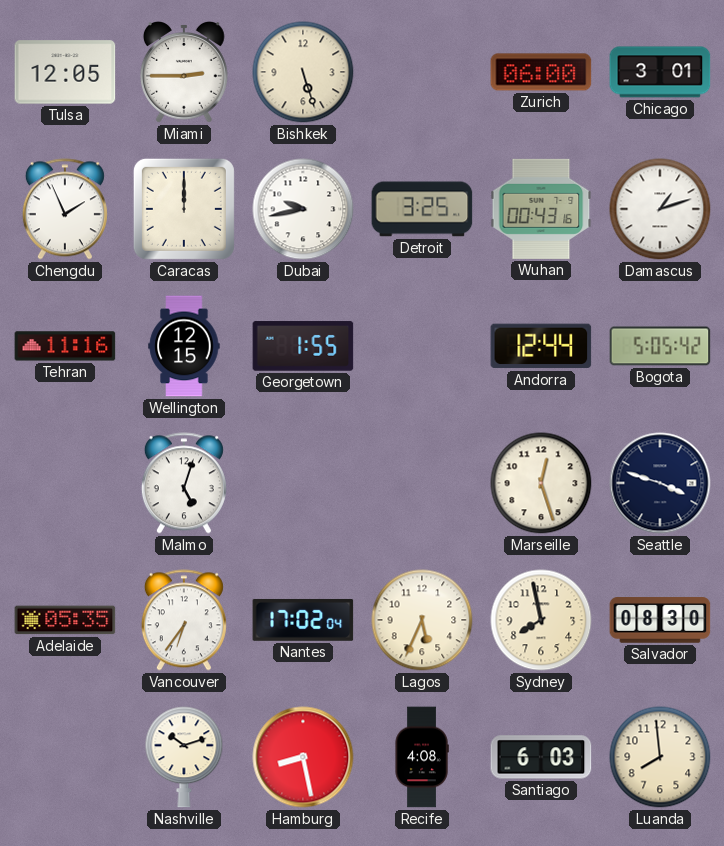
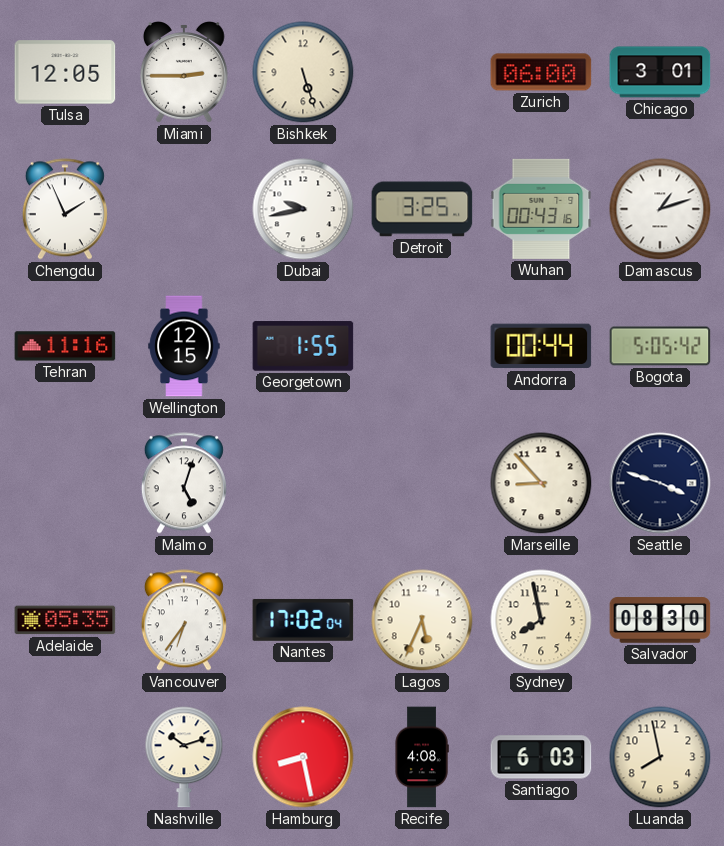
Caracas: 12:00 -> none (184, 209)
Andorra: 12:44 -> 00:44 (541, 346)
Marseille: 12:27 -> 8:53 (541, 483)
Luanda: 7:59 -> 7:58 (660, 757)
